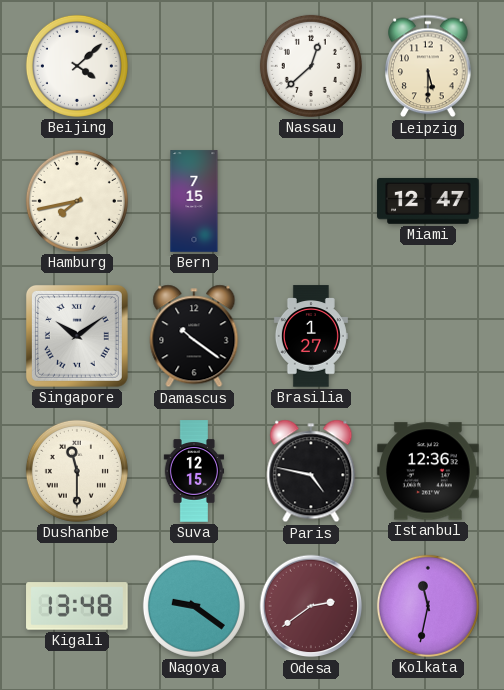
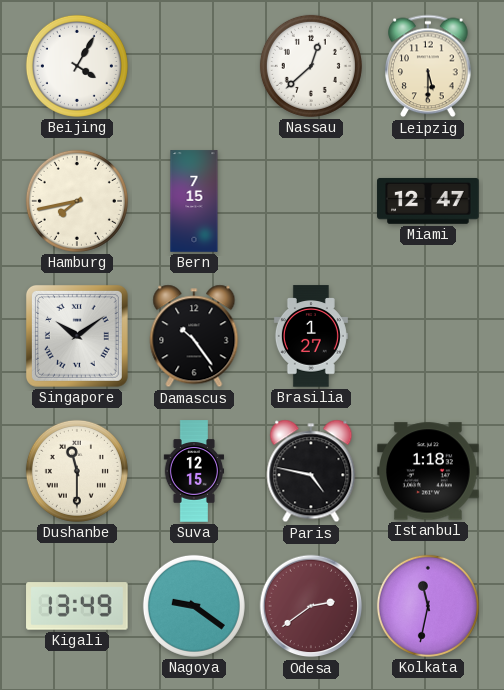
Beijing: 4:08 -> 4:05 (77, 66)
Damascus: 10:21 -> 10:24 (194, 336)
Istanbul: 12:36 -> 1:18 (428, 471)
Kigali: 13:48 -> 13:49 (77, 606)
